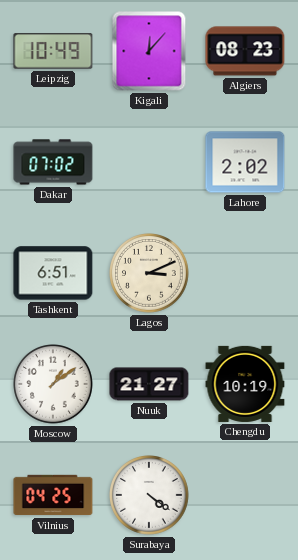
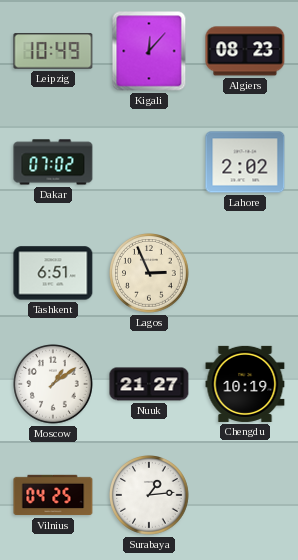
Lagos: 3:11 -> 2:56 (150, 274)
Surabaya: 4:21 -> 1:14 (150, 496)
